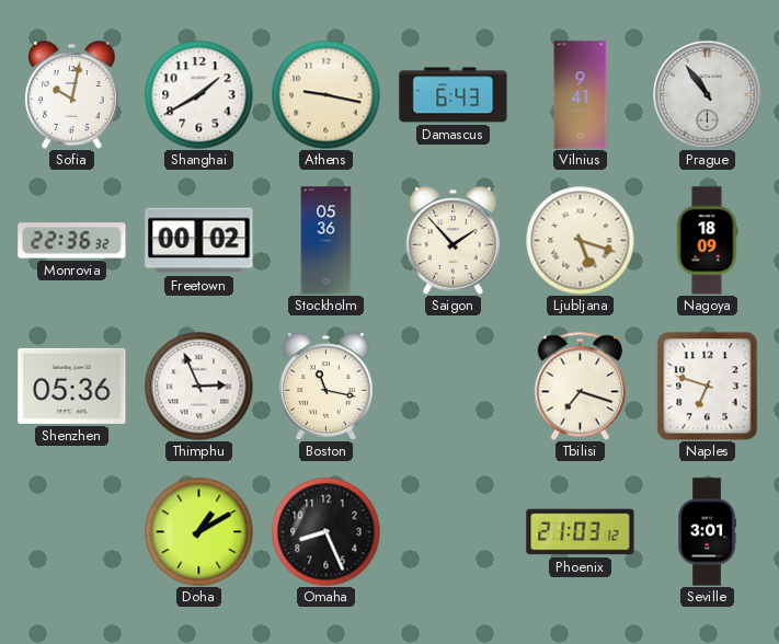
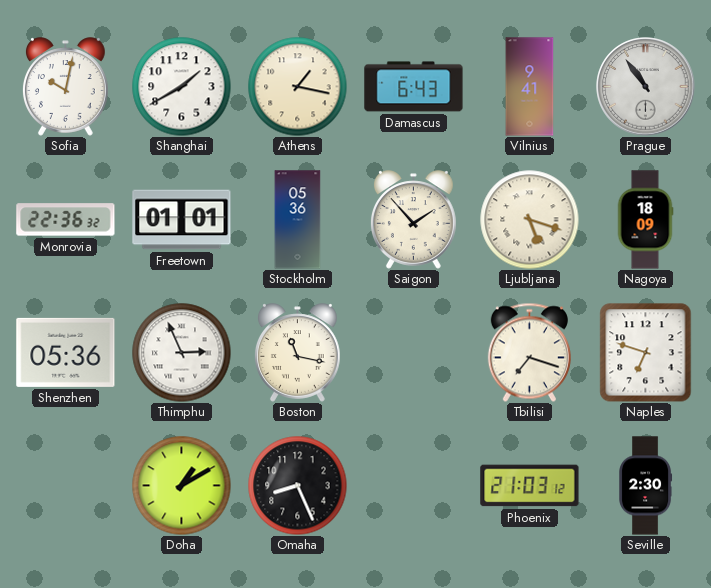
Athens: 9:17 -> 1:17 (298, 87)
Freetown: 00:02 -> 01:01 (182, 220)
Seville: 3:01 -> 2:30 (646, 486)
